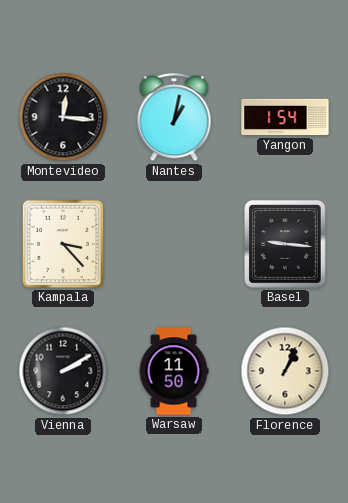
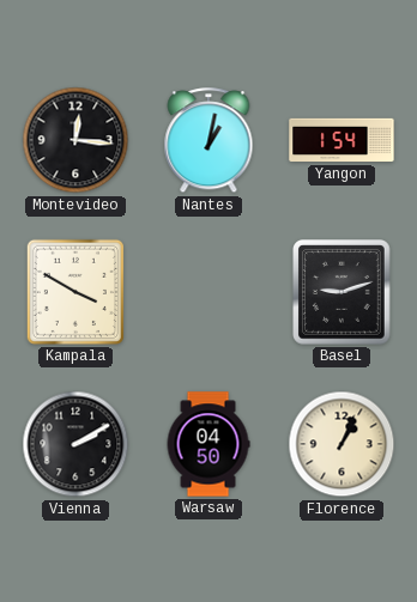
Kampala: 3:23 -> 3:50 (75, 292)
Basel: 9:16 -> 9:12 (343, 293)
Warsaw: 11:50 -> 04:50 (208, 444)
